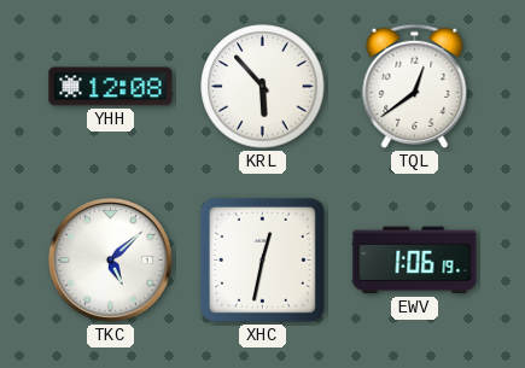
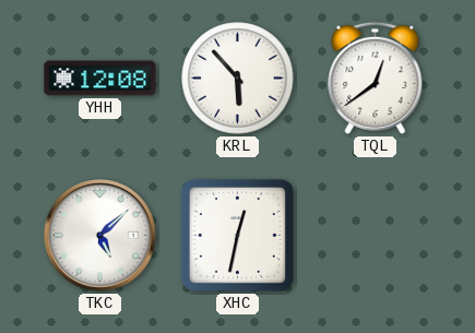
EWV: 1:06 -> none (415, 261)
